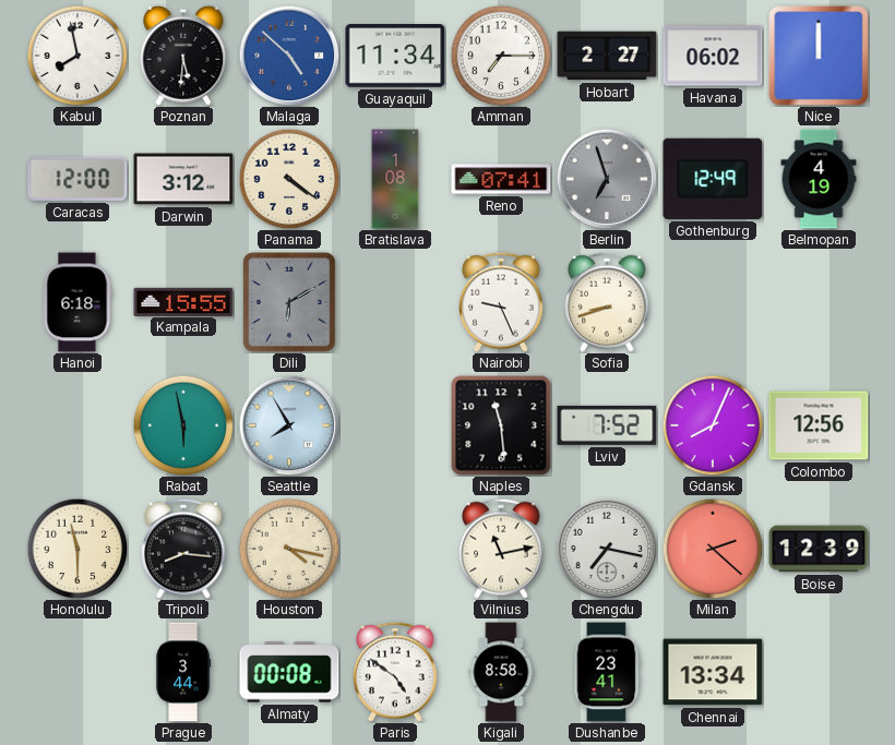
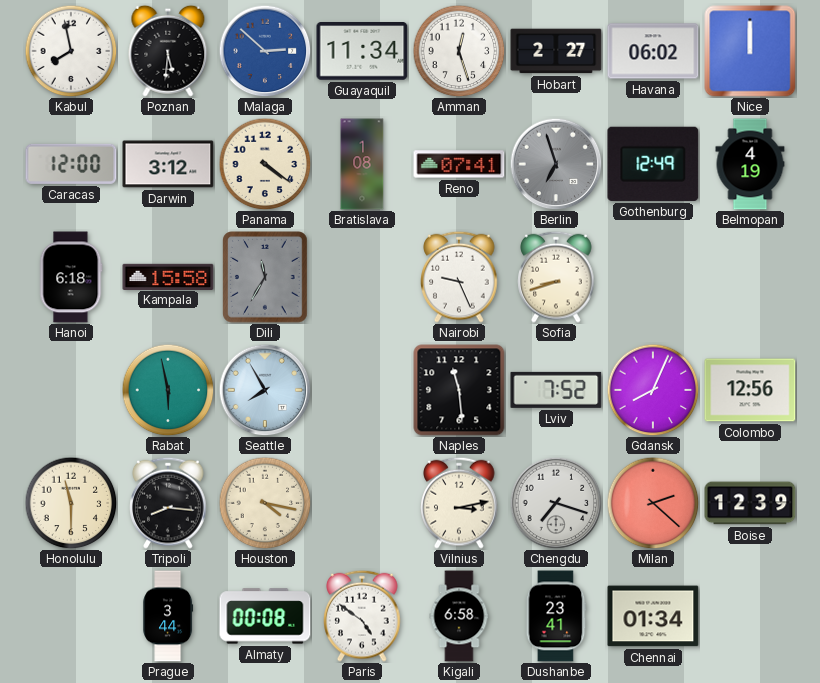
Malaga: 4:52 -> 2:52 (265, 51)
Amman: 7:15 -> 12:27 (459, 51)
Kampala: 15:55 -> 15:58 (168, 276)
Dili: 6:10 -> 11:35 (266, 277)
Vilnius: 11:13 -> 3:13 (459, 503)
Chengdu: 7:17 -> 7:18 (556, 503)
Kigali: 8:58 -> 6:58 (459, 616)
Chennai: 13:34 -> 01:34 (653, 616)
